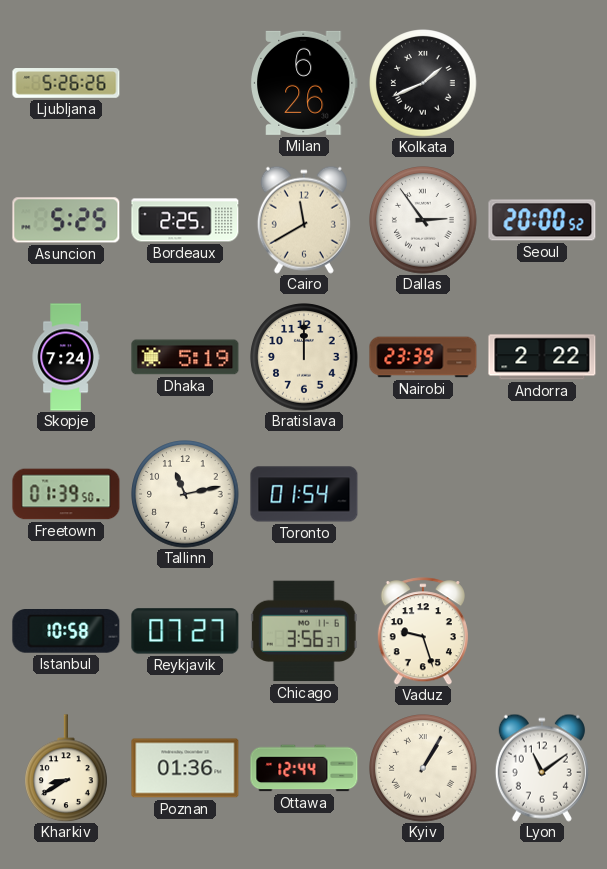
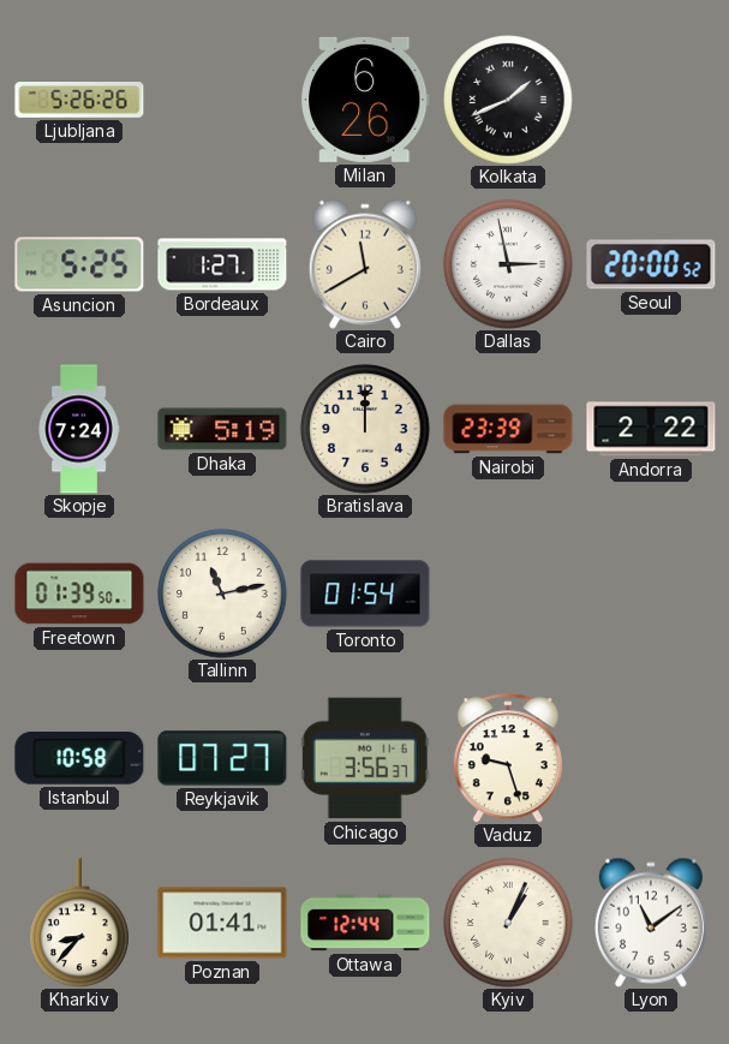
Bordeaux: 2:25 -> 1:27 (222, 264)
Dallas: 2:54 -> 2:58 (508, 264)
Kharkiv: 8:40 -> 8:37 (80, 923)
Poznan: 01:36 -> 01:41 (222, 923)
Kyiv: 1:05 -> 1:04 (508, 923)
